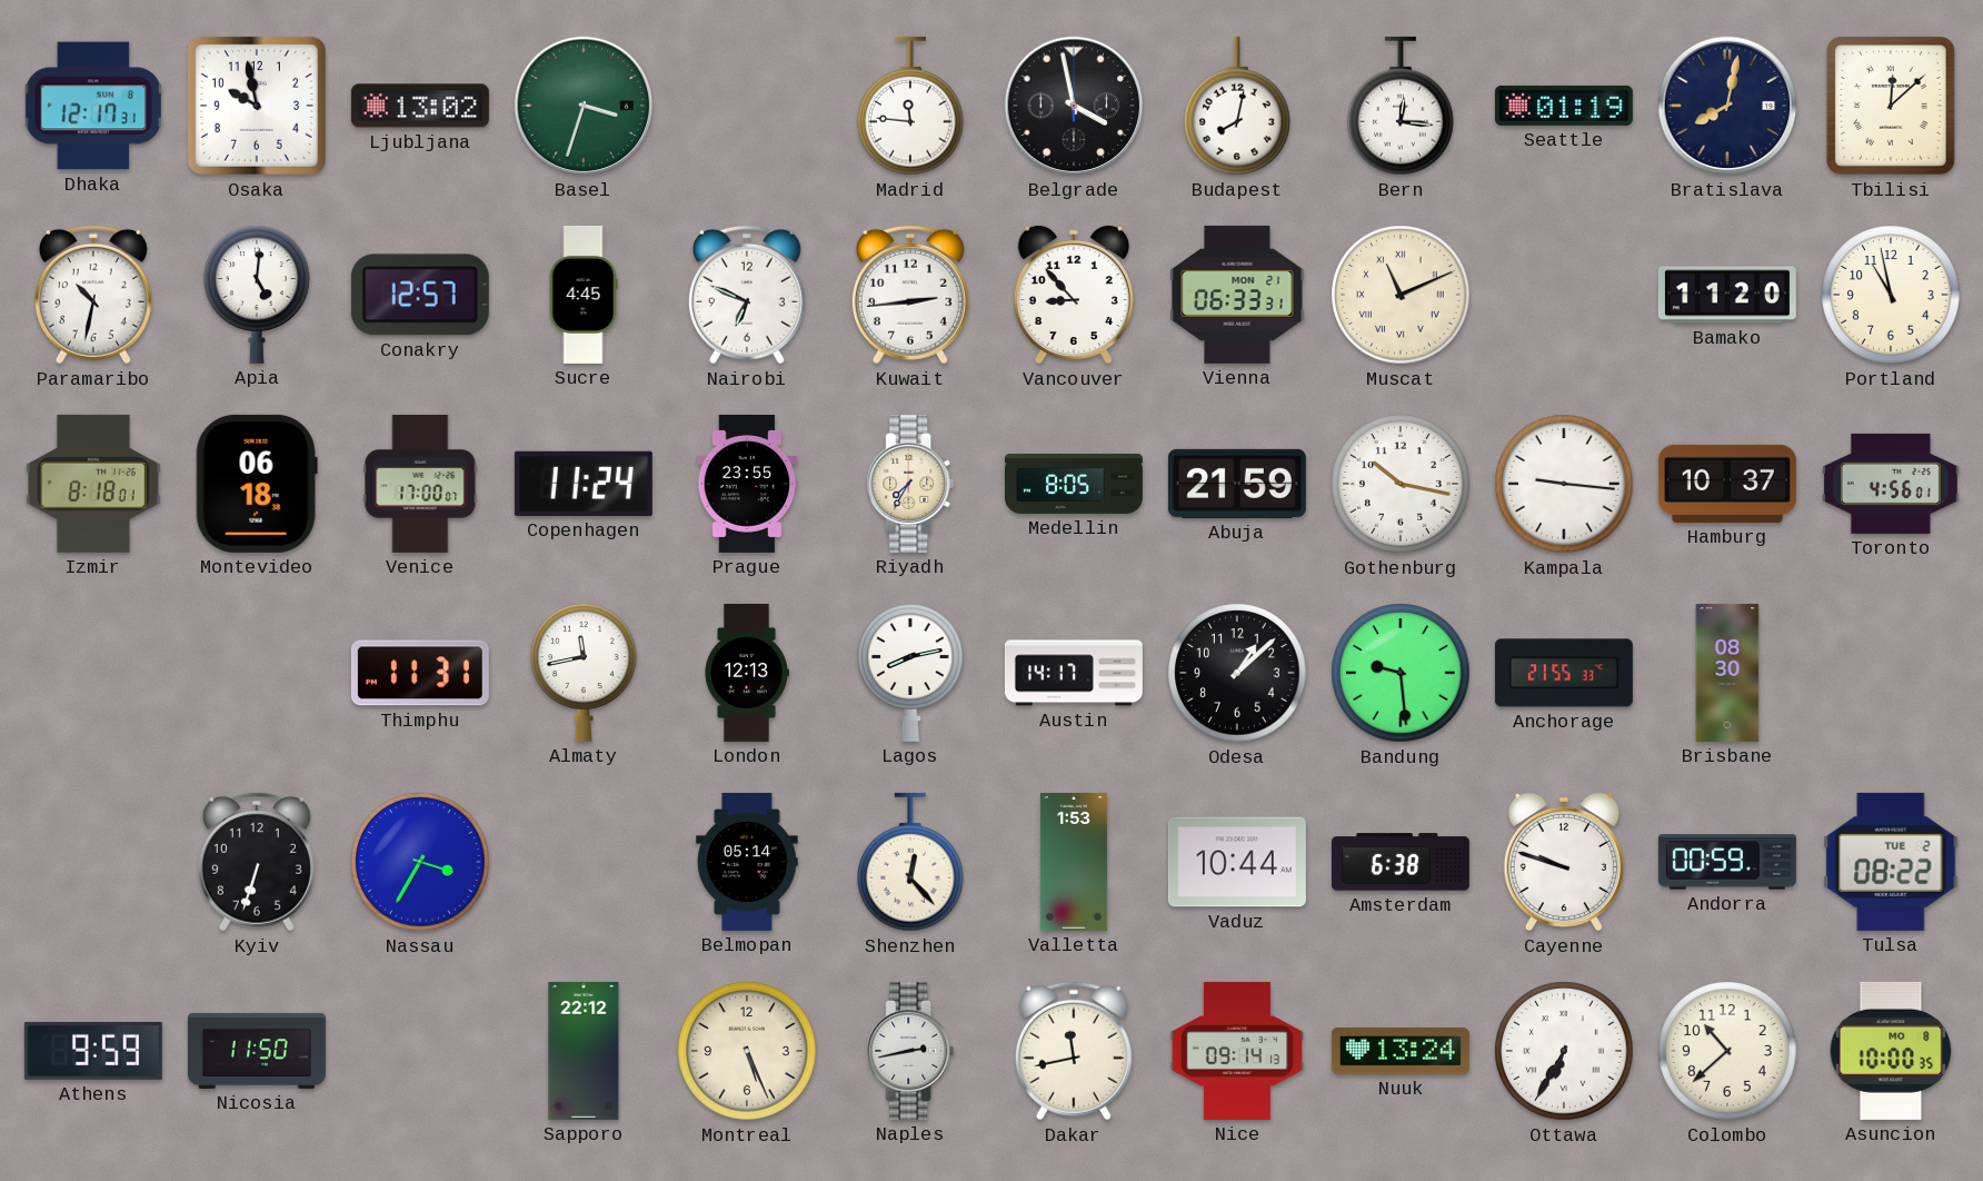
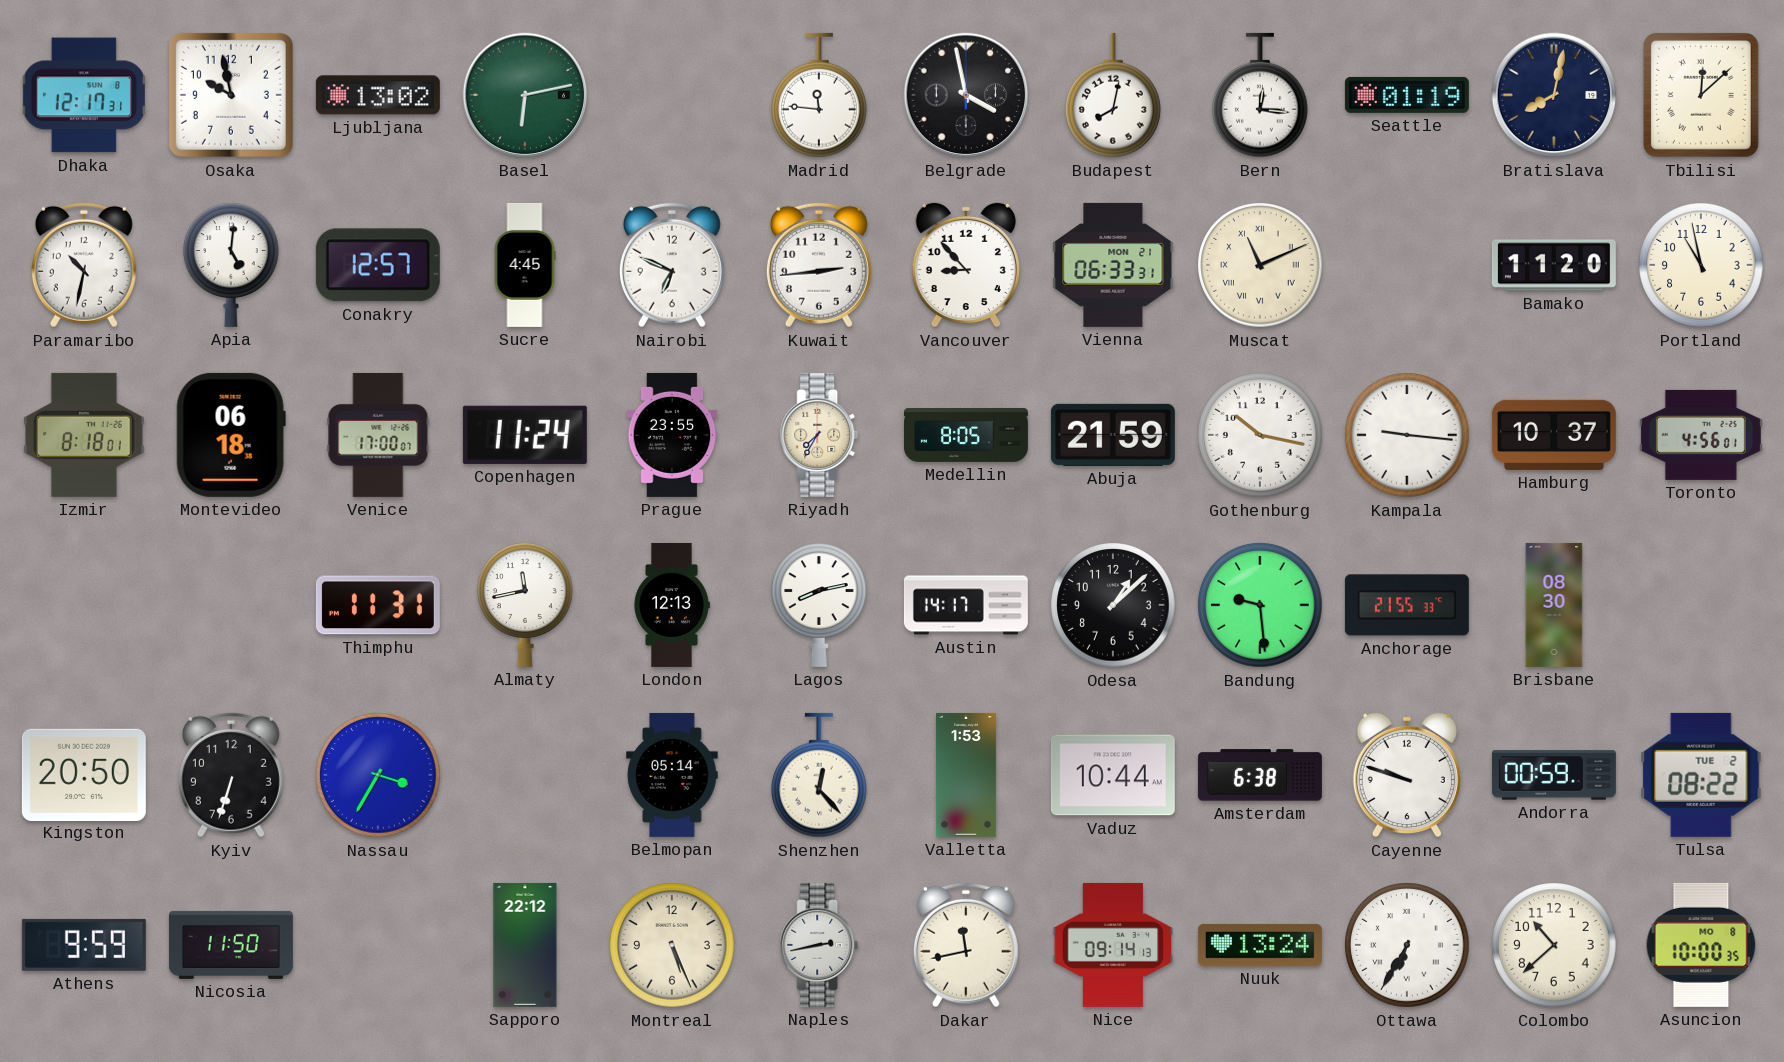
Basel: 3:33 -> 6:13 (525, 95)
Kingston: none -> 20:50 (84, 774)
